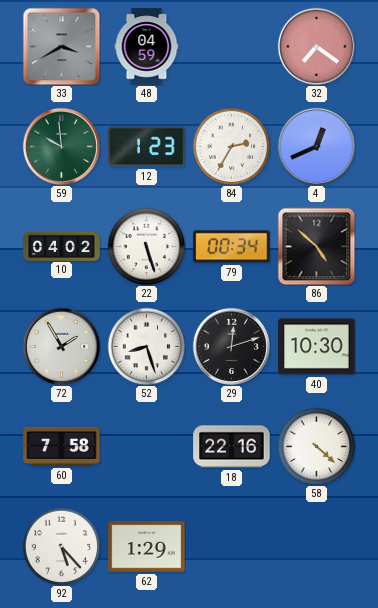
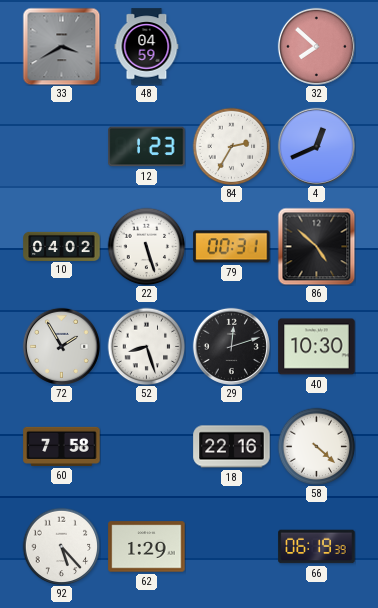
32: 7:21 -> 7:52 (316, 46)
59: 9:59 -> none (61, 146)
79: 00:34 -> 00:31 (232, 247)
66: none -> 06:19 (317, 547)
